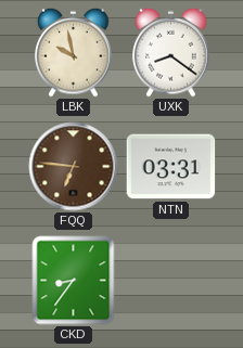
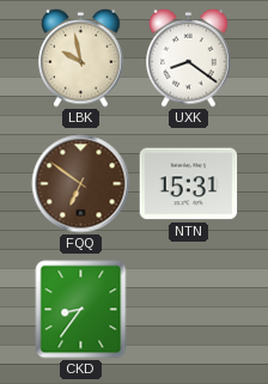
FQQ: 6:46 -> 6:51 (81, 184)
NTN: 03:31 -> 15:31 (189, 184)
